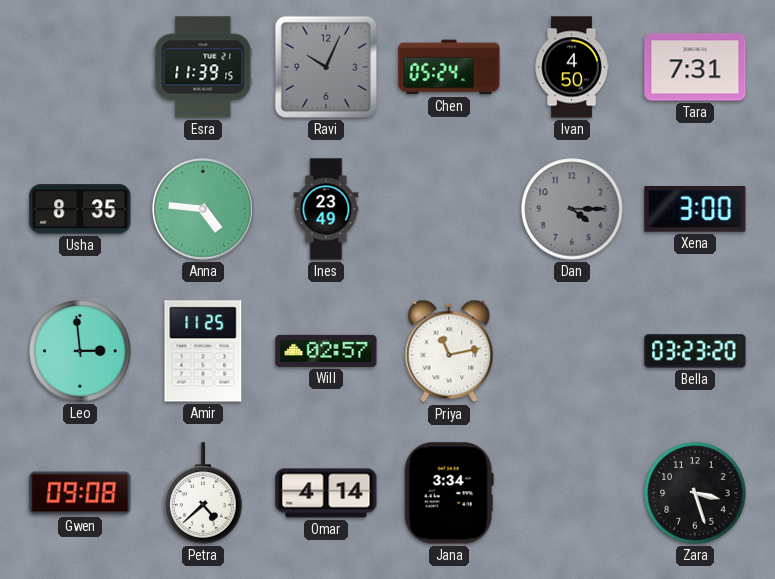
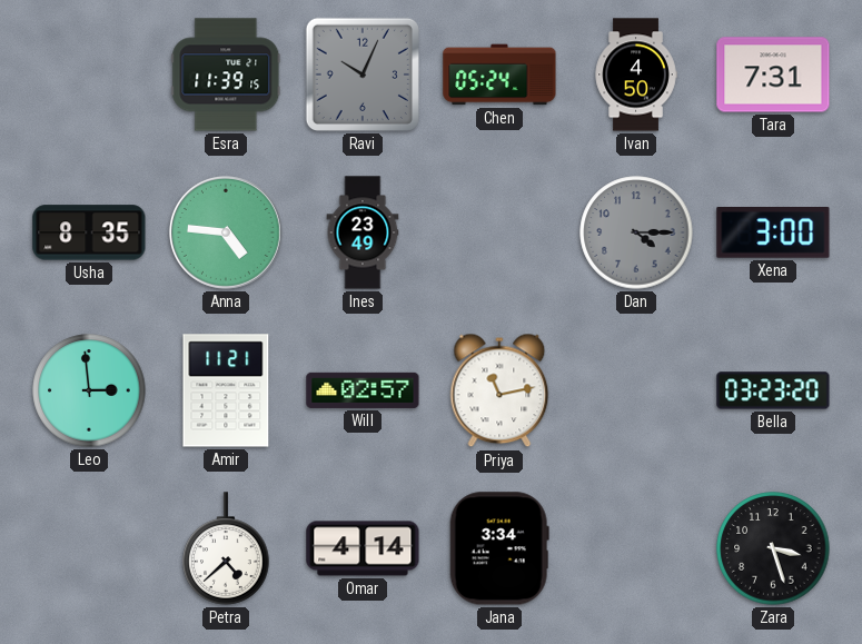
Amir: 11:25 -> 11:21 (226, 390)
Gwen: 09:08 -> none (80, 493)
